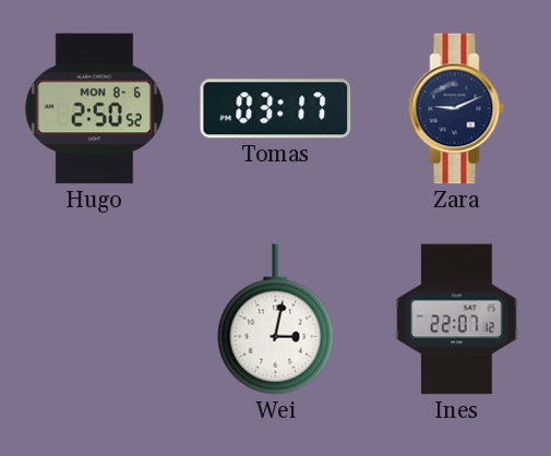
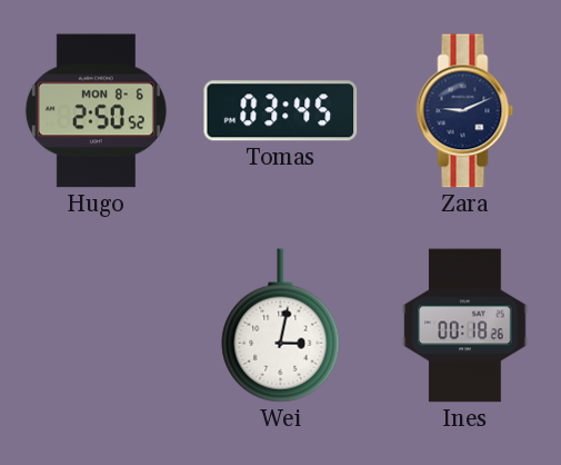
Tomas: 03:17 -> 03:45 (281, 111)
Ines: 22:07 -> 00:18 (465, 326)
